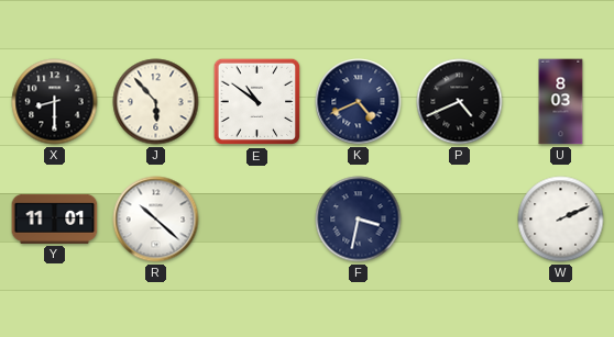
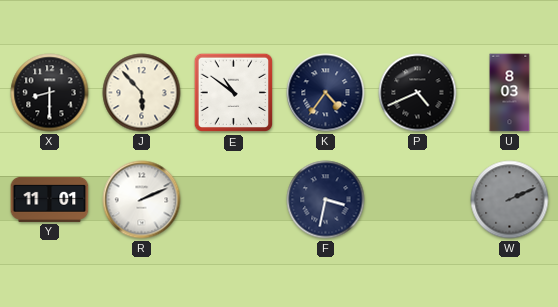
K: 4:41 -> 4:36 (326, 93)
R: 10:22 -> 2:11 (142, 200)
W dial: white -> grey (510, 200)
